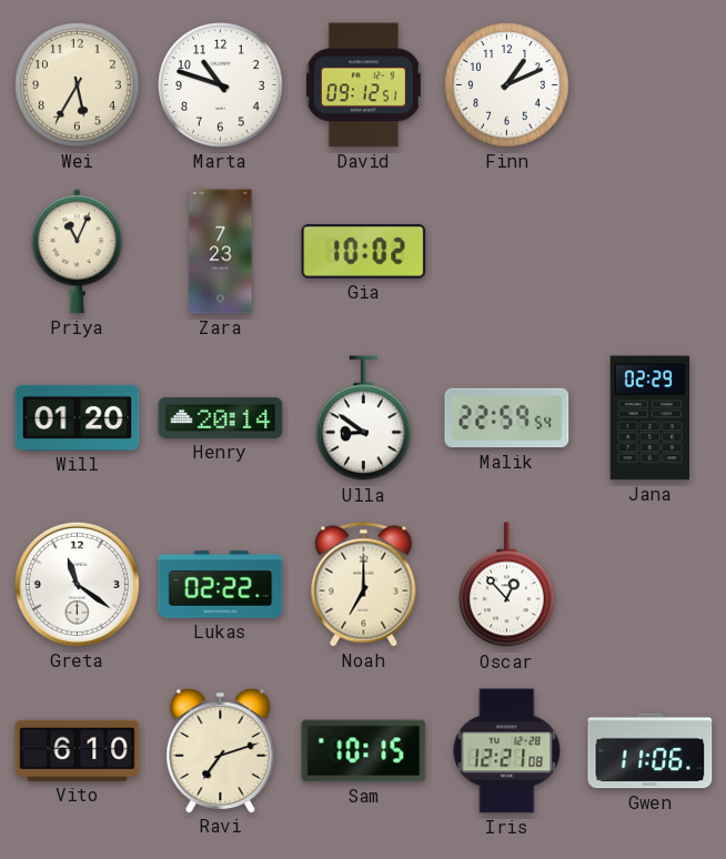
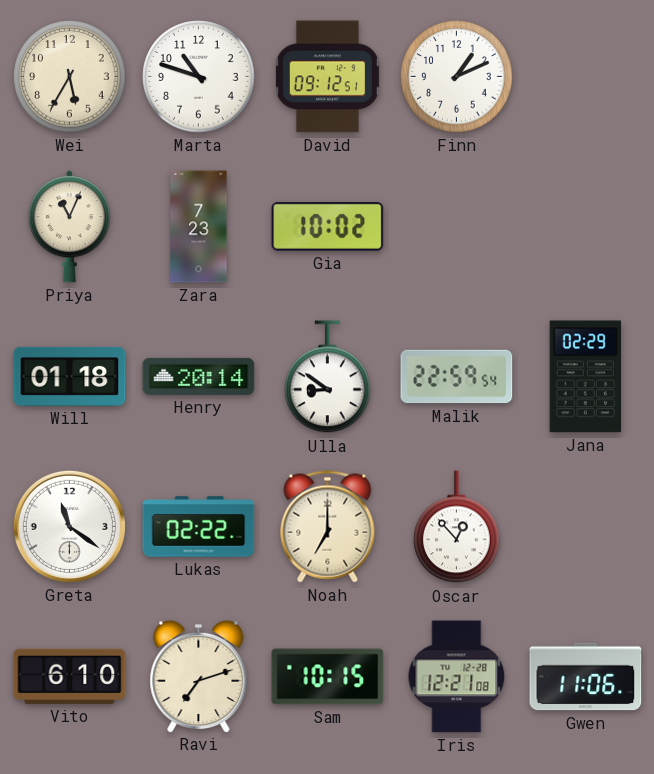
Will: 01:20 -> 01:18 (70, 376)
